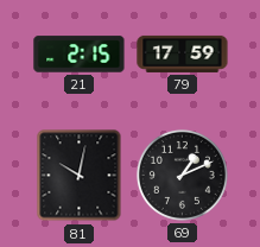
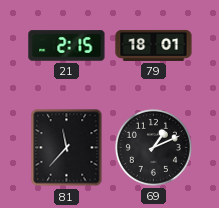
79: 17:59 -> 18:01 (154, 45)
81: 10:02 -> 11:37 (67, 148)
